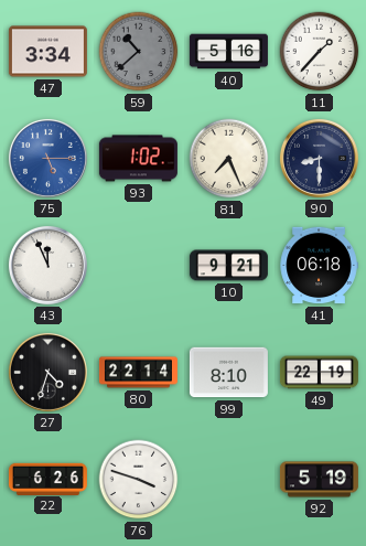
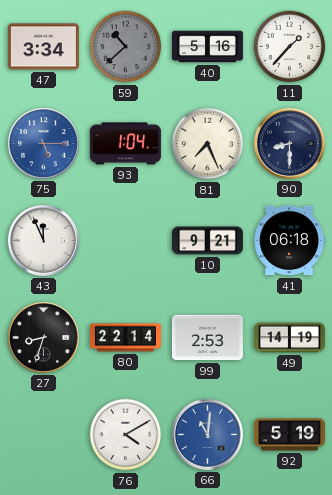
93: 1:02 -> 1:04 (125, 144)
27: 4:33 -> 8:33 (43, 337)
99: 8:10 -> 2:53 (207, 338)
49: 22:19 -> 14:19 (289, 338)
22: 6:26 -> none (47, 479)
76: 3:48 -> 4:10 (126, 435)
66: none -> 11:01 (207, 434)
